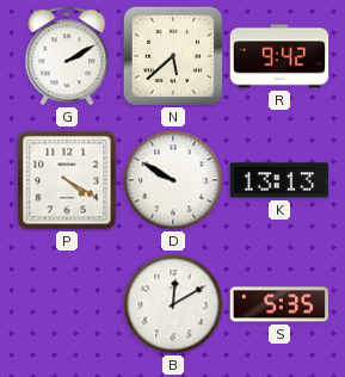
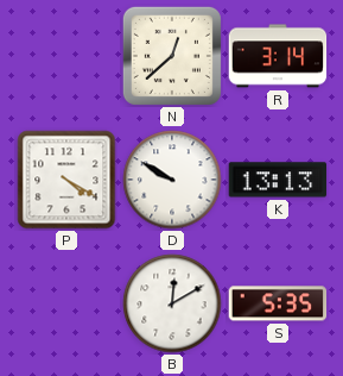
G: 2:10 -> none (67, 56)
N: 5:38 -> 12:38 (172, 56)
R: 9:42 -> 3:14 (278, 56)
